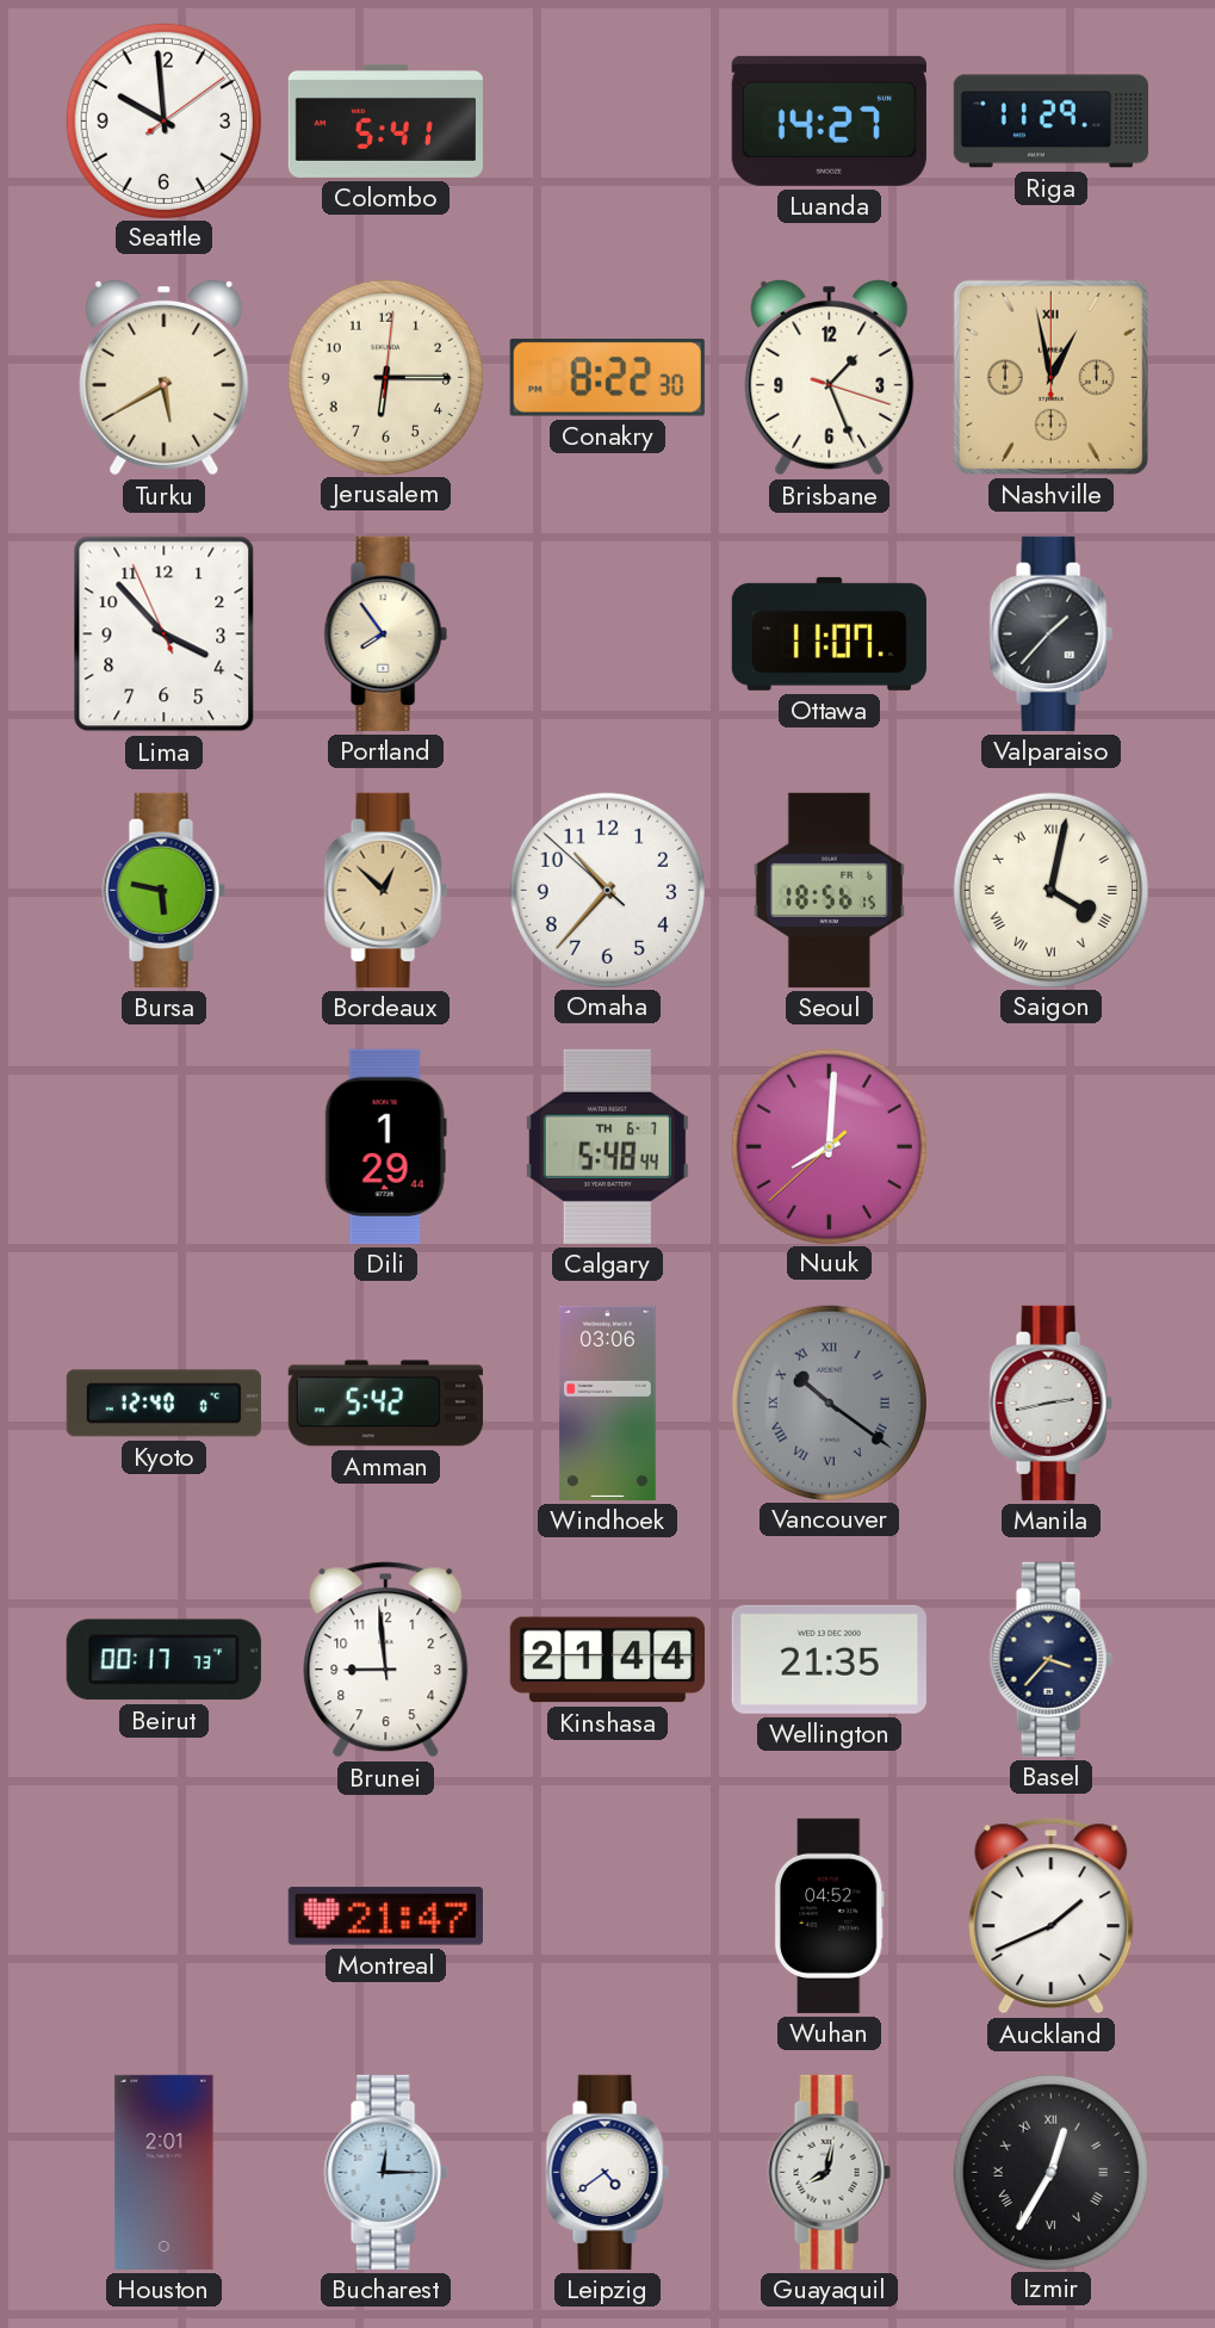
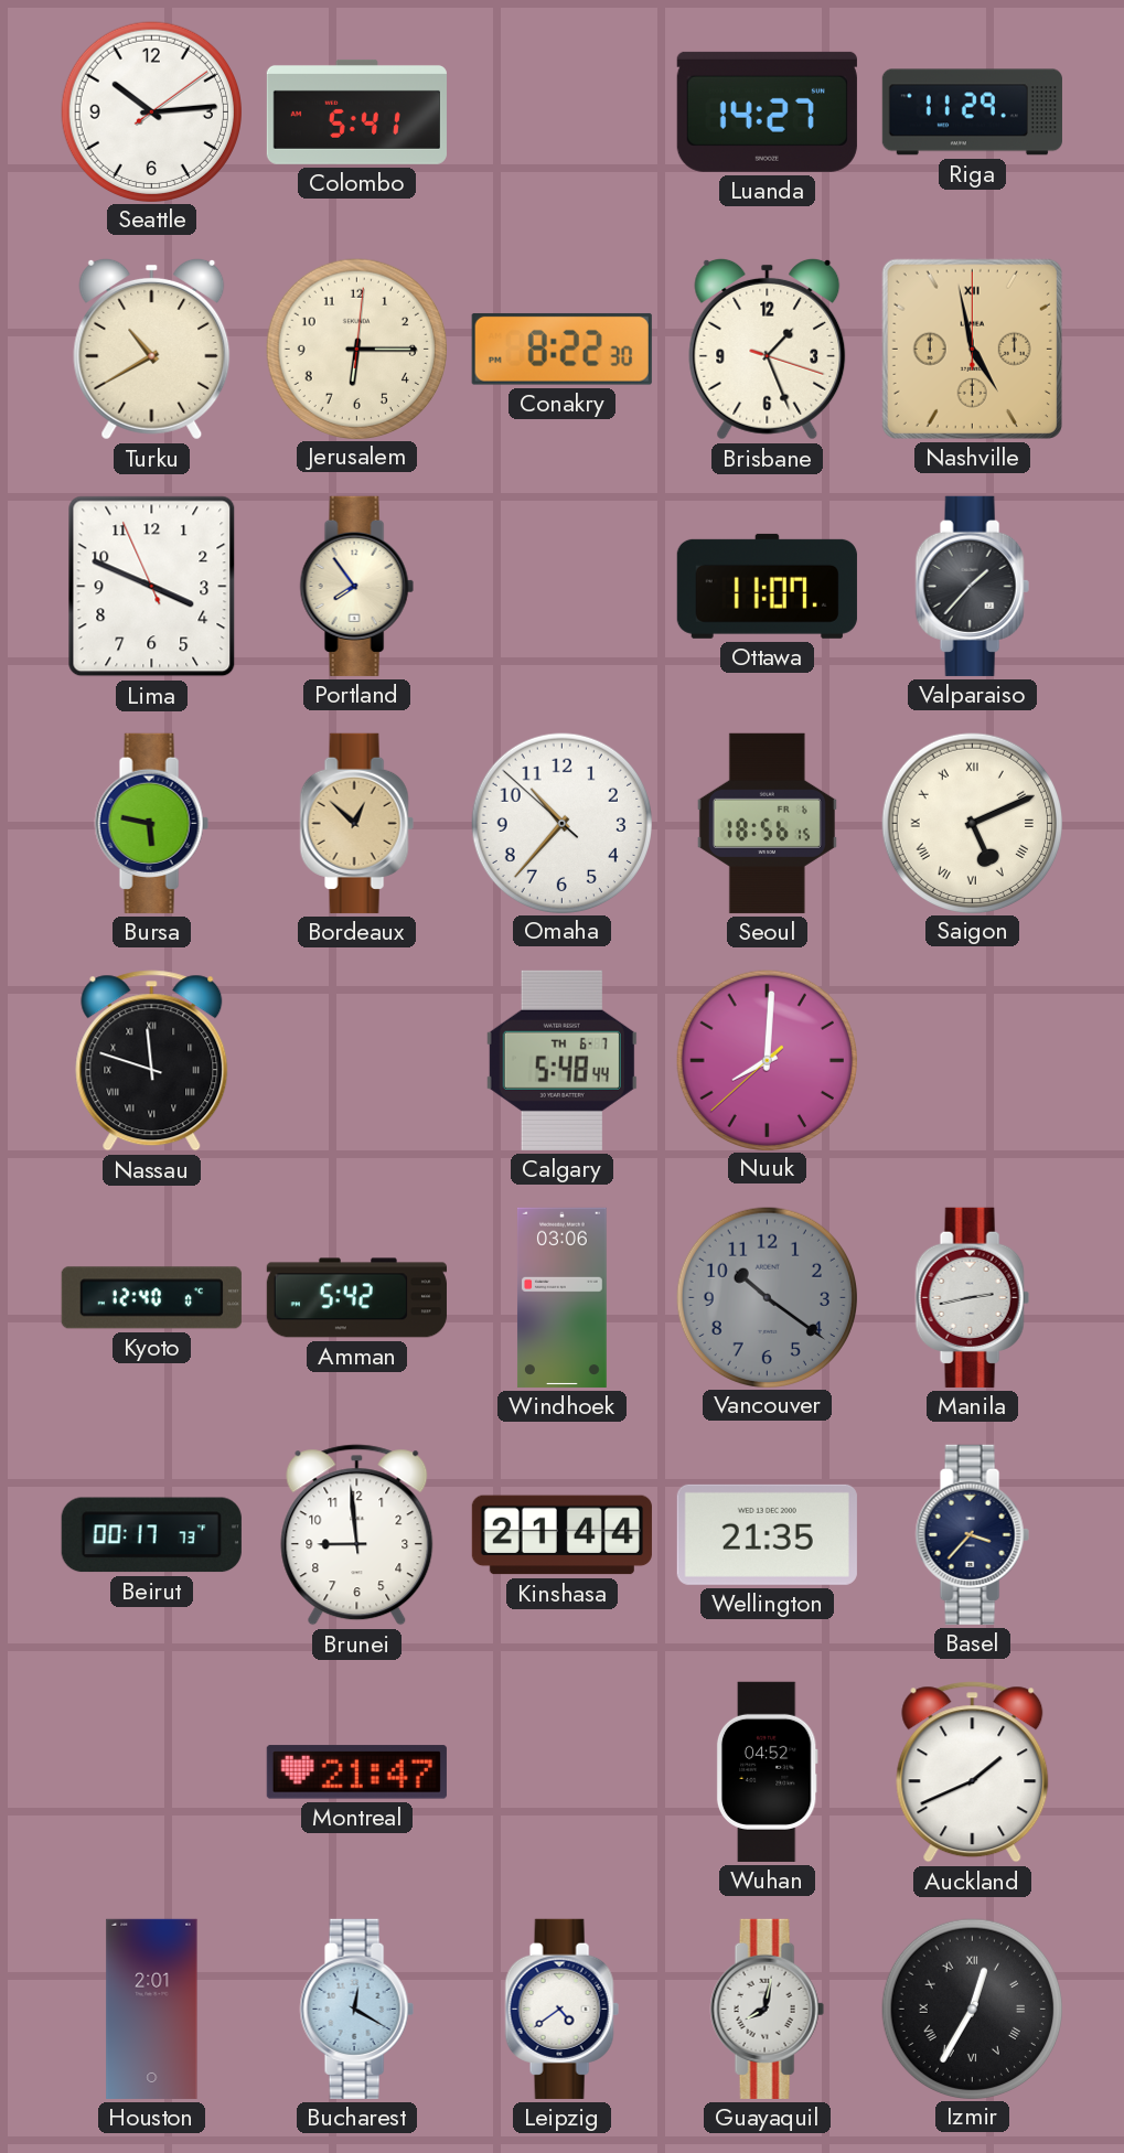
Seattle: 9:59 -> 10:14 (151, 111)
Turku: 5:40 -> 10:40 (152, 349)
Nashville: 12:58 -> 4:58 (972, 349)
Lima: 3:52 -> 3:48 (152, 587)
Saigon: 4:02 -> 5:11 (972, 823)
Nassau: none -> 11:48 (152, 1061)
Dili: 1:29 -> none (385, 1146)
Vancouver numerals: Roman -> Arabic (767, 1297)
Bucharest: 12:15 -> 12:20 (356, 2009)
